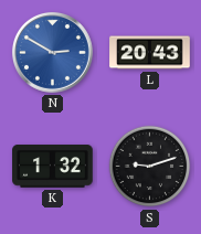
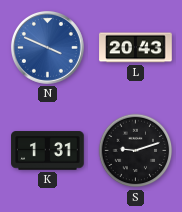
N: 2:50 -> 3:49 (47, 47)
K: 1:32 -> 1:31 (48, 151)
